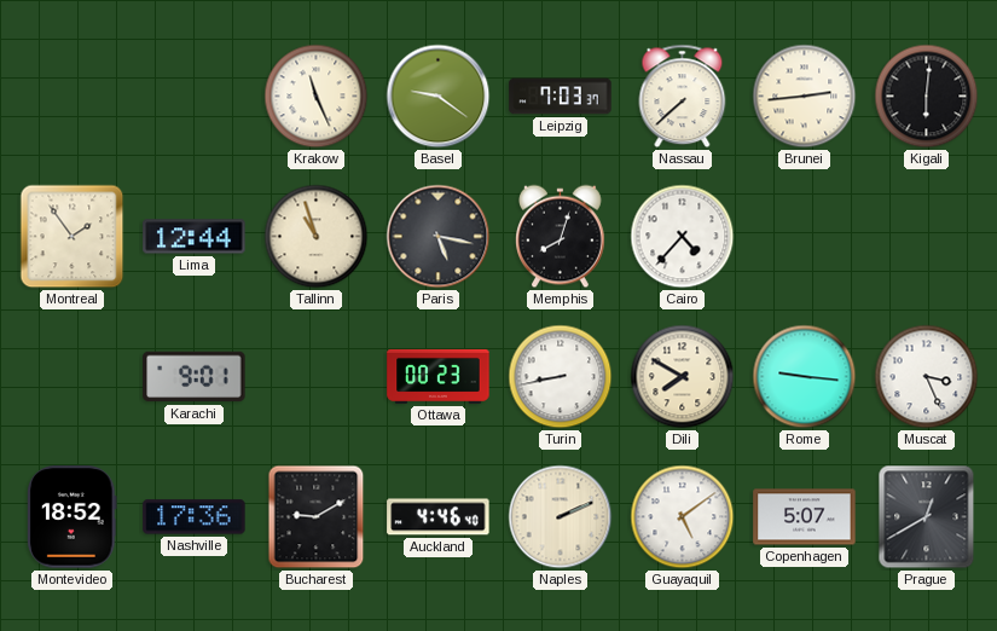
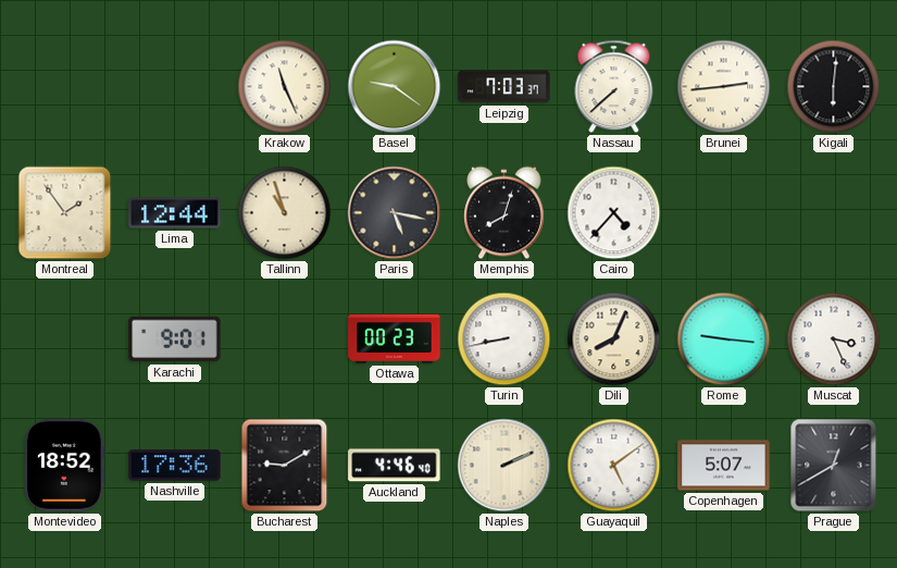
Dili: 7:50 -> 8:04 (614, 339)
